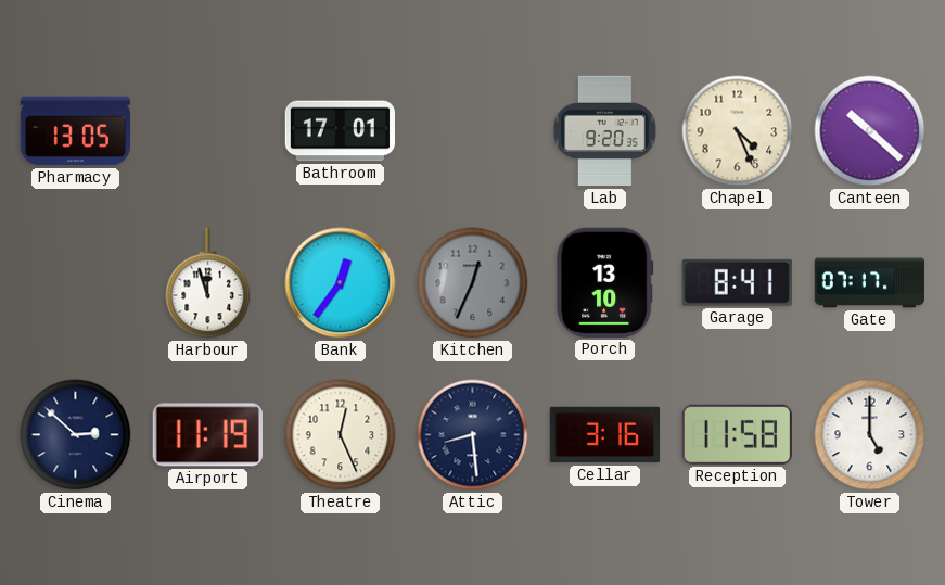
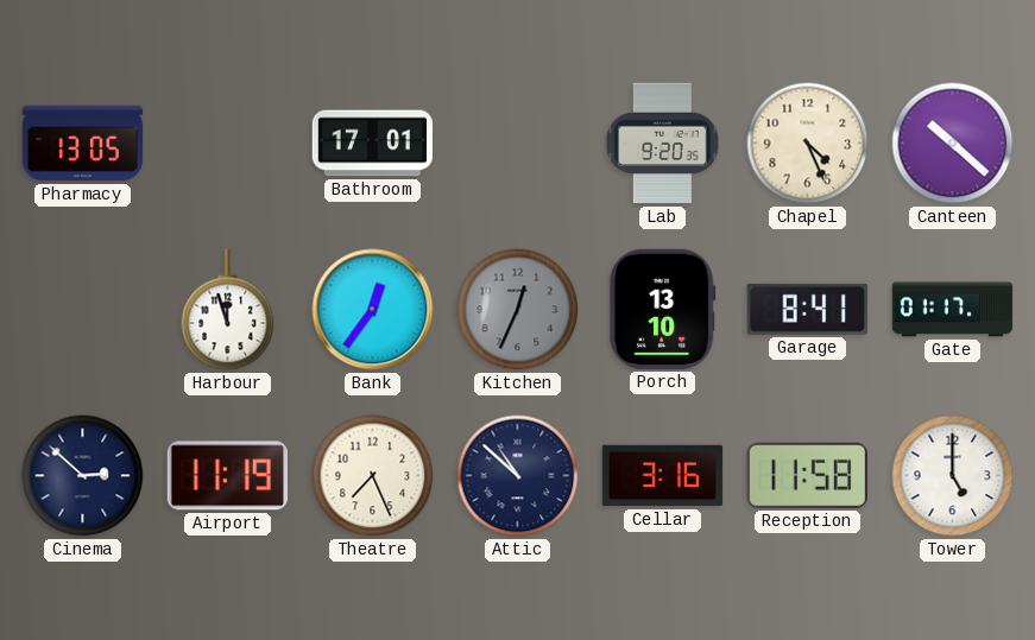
Gate: 07:17 -> 01:17 (953, 310)
Theatre: 12:26 -> 7:26 (373, 476)
Attic: 8:29 -> 10:52 (518, 476)
